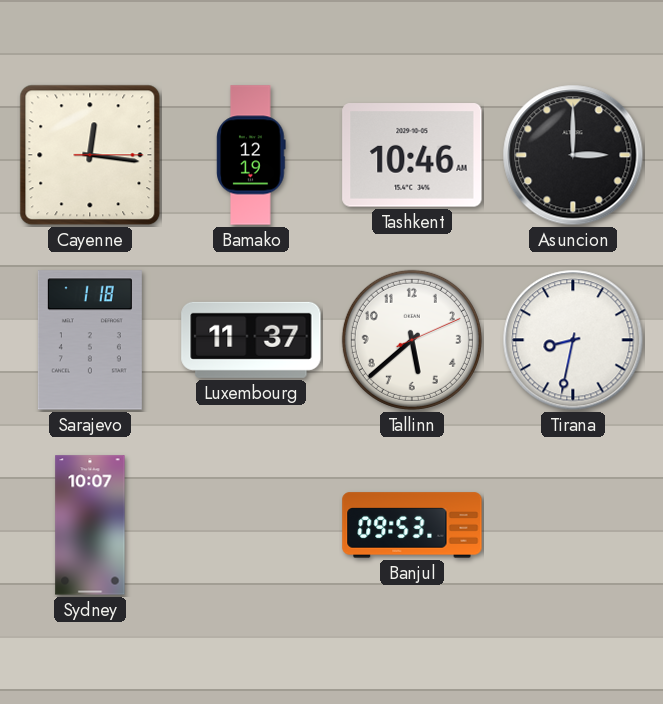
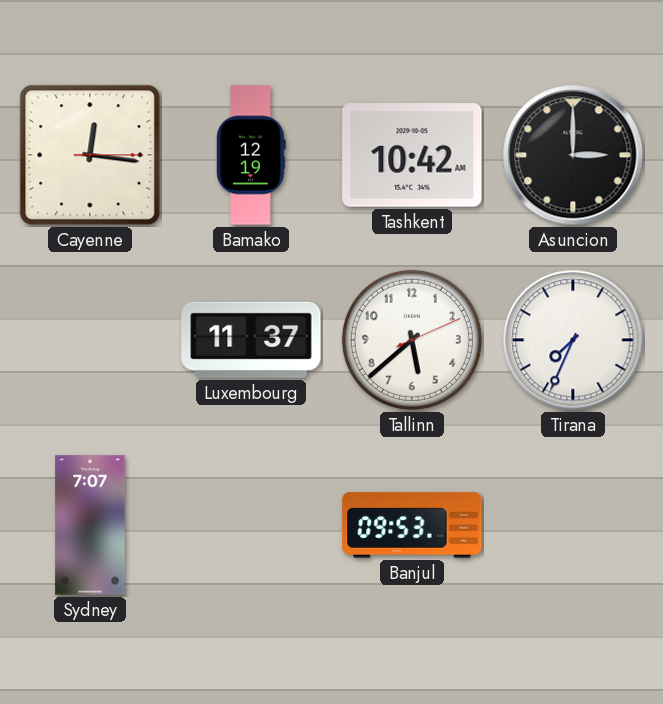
Tashkent: 10:46 -> 10:42 (412, 155)
Sarajevo: 1:18 -> none (90, 340)
Tirana: 8:32 -> 7:34 (573, 340)
Sydney: 10:07 -> 7:07 (90, 525)
